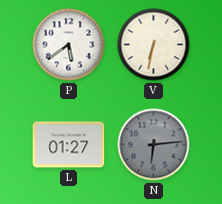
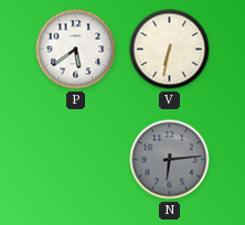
L: 01:27 -> none (69, 145)
